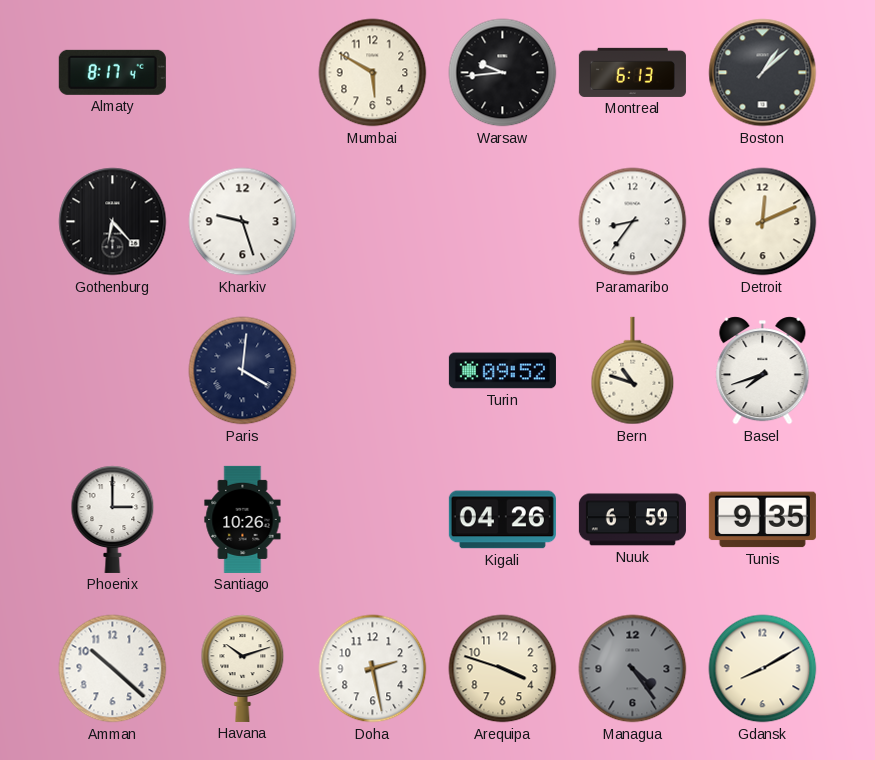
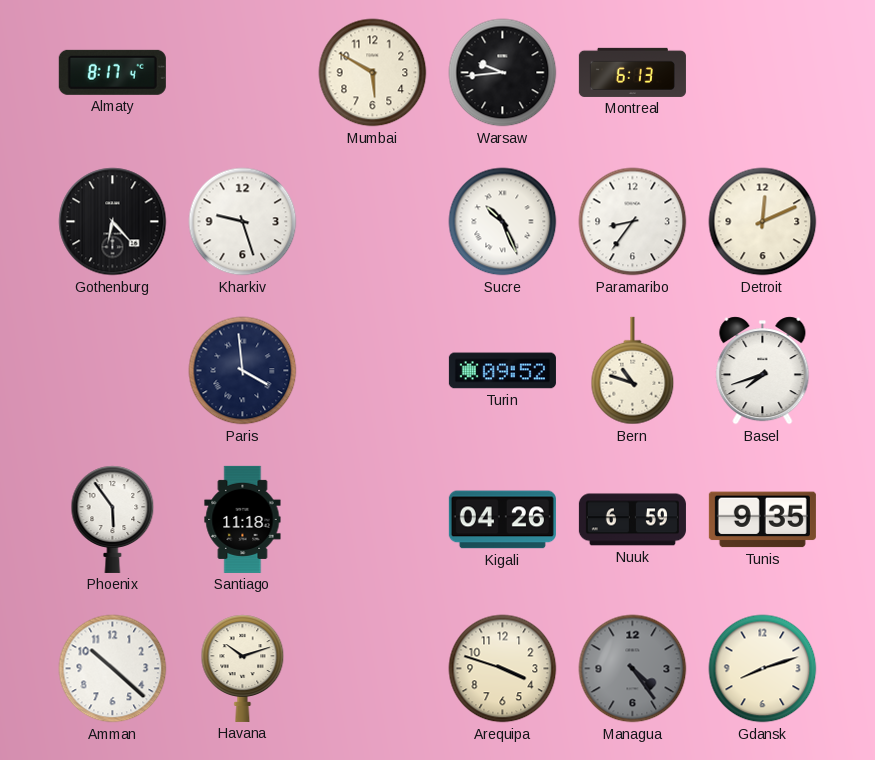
Boston: 1:08 -> none (763, 73)
Sucre: none -> 10:26 (503, 222)
Paris: 4:01 -> 3:59 (243, 371)
Phoenix: 3:00 -> 5:54 (113, 519)
Santiago: 10:26 -> 11:18 (243, 519)
Doha: 2:28 -> none (373, 669)
Gdansk: 8:10 -> 8:12 (763, 669)
